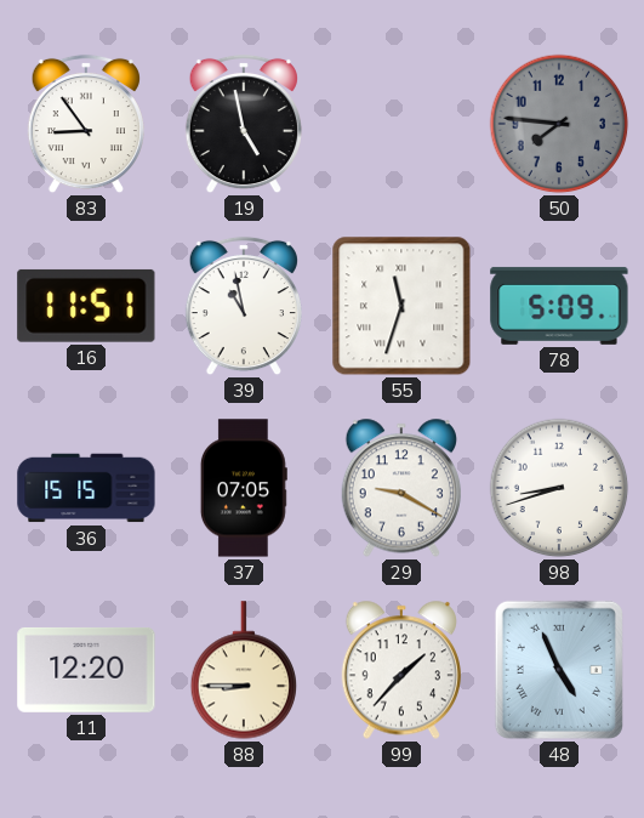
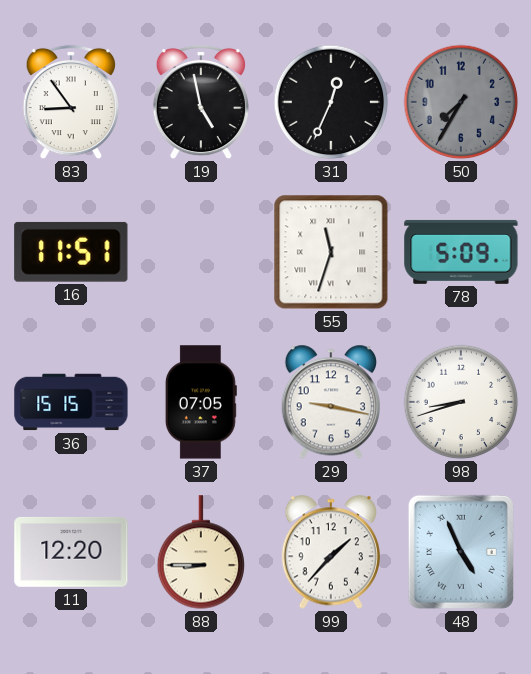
31: none -> 12:34 (331, 102)
50: 7:46 -> 7:35 (461, 102)
39: 10:58 -> none (244, 306)
29: 9:20 -> 9:17 (331, 402)
